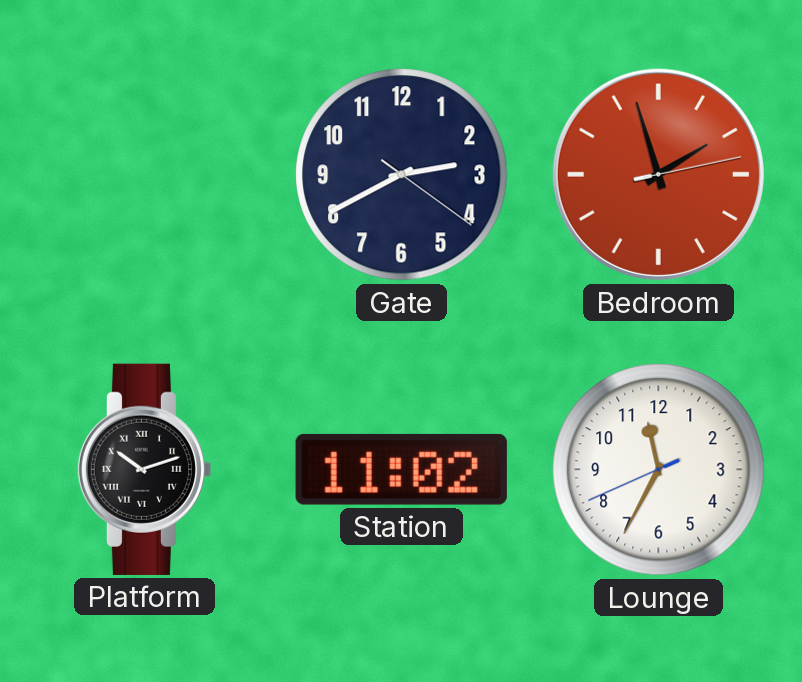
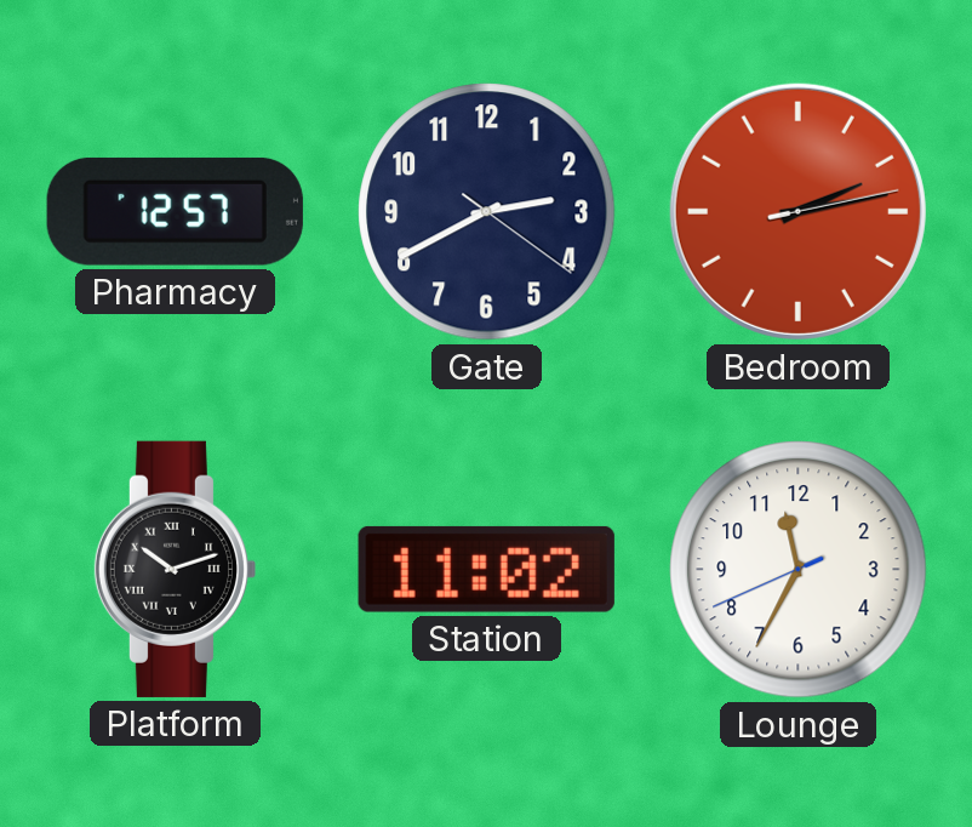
Pharmacy: none -> 12:57 (175, 211)
Bedroom: 1:57 -> 2:13 (797, 211)
